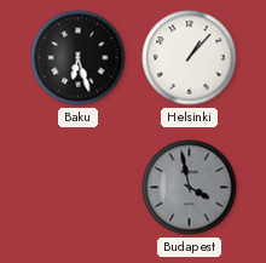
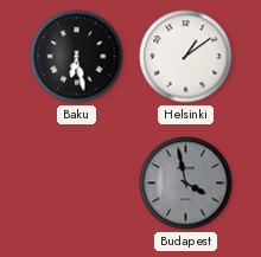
Baku: 6:27 -> 6:28 (77, 57)
Helsinki: 1:07 -> 1:09 (186, 57)
